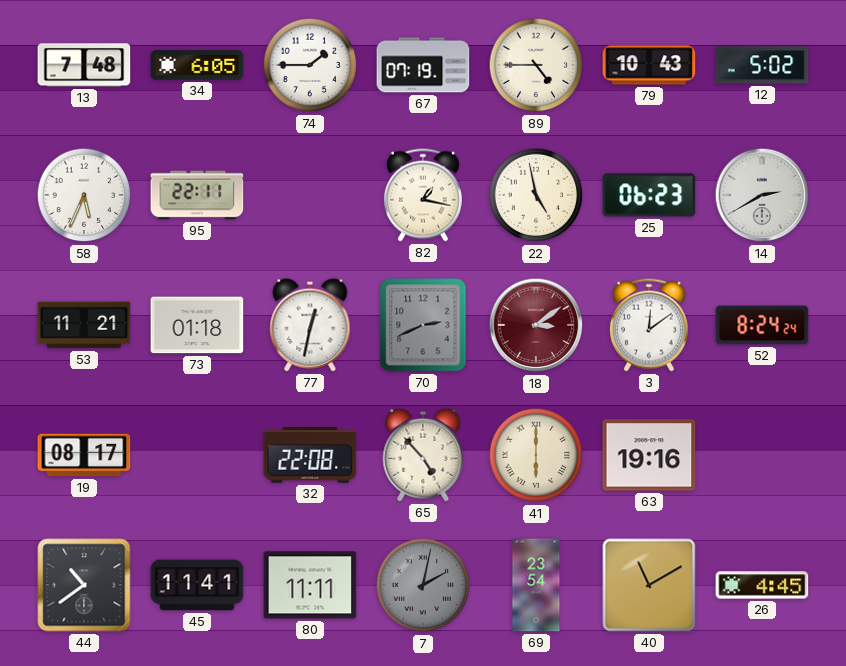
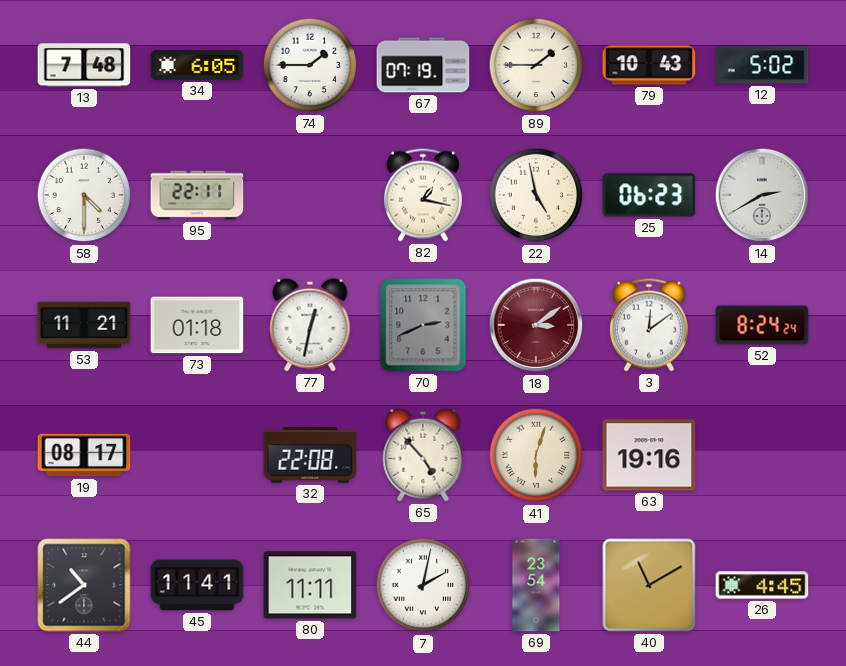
89: 4:45 -> 1:45 (536, 65)
58: 5:34 -> 4:30 (84, 195)
41: 6:00 -> 6:03 (536, 455)
7 dial: grey -> white (423, 585)
